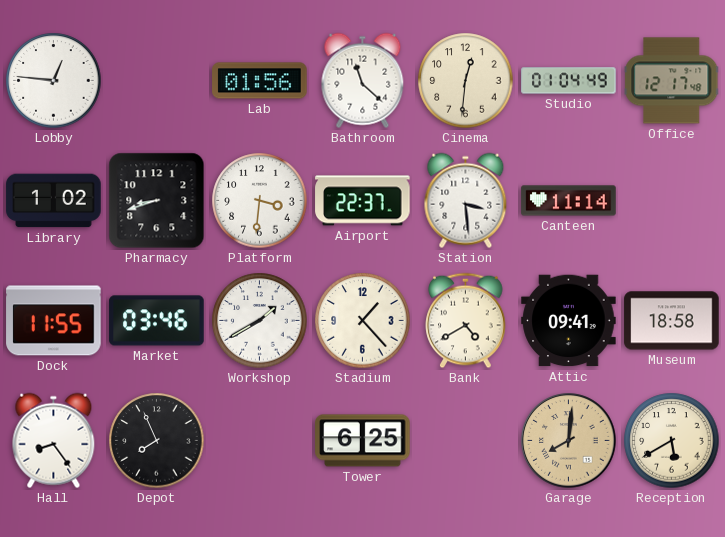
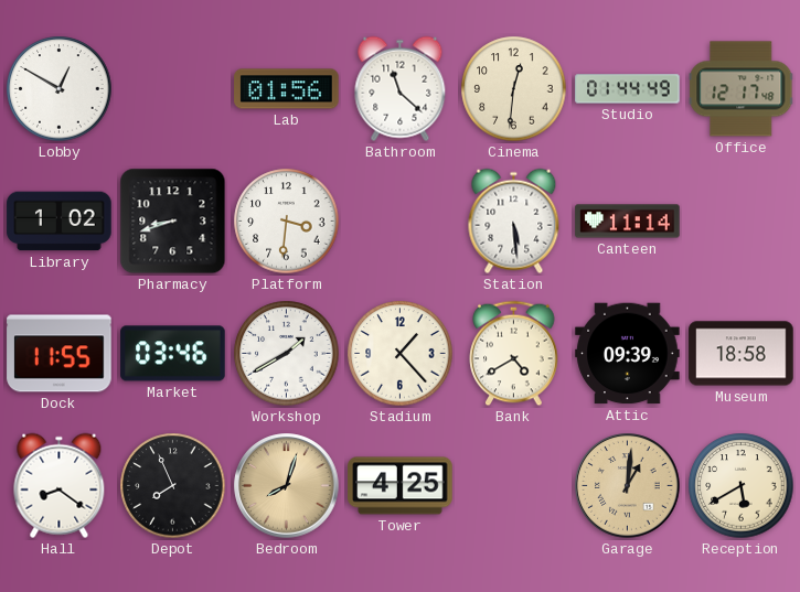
Lobby: 12:46 -> 12:50 (60, 89)
Studio: 01:04 -> 01:44 (628, 89)
Airport: 22:37 -> none (363, 201)
Station: 3:29 -> 5:29 (514, 222)
Attic: 09:41 -> 09:39 (628, 354)
Hall: 8:24 -> 8:21 (60, 486)
Bedroom: none -> 8:03 (287, 486)
Tower: 6:25 -> 4:25 (401, 486)
Garage: 8:01 -> 1:01 (628, 486)
